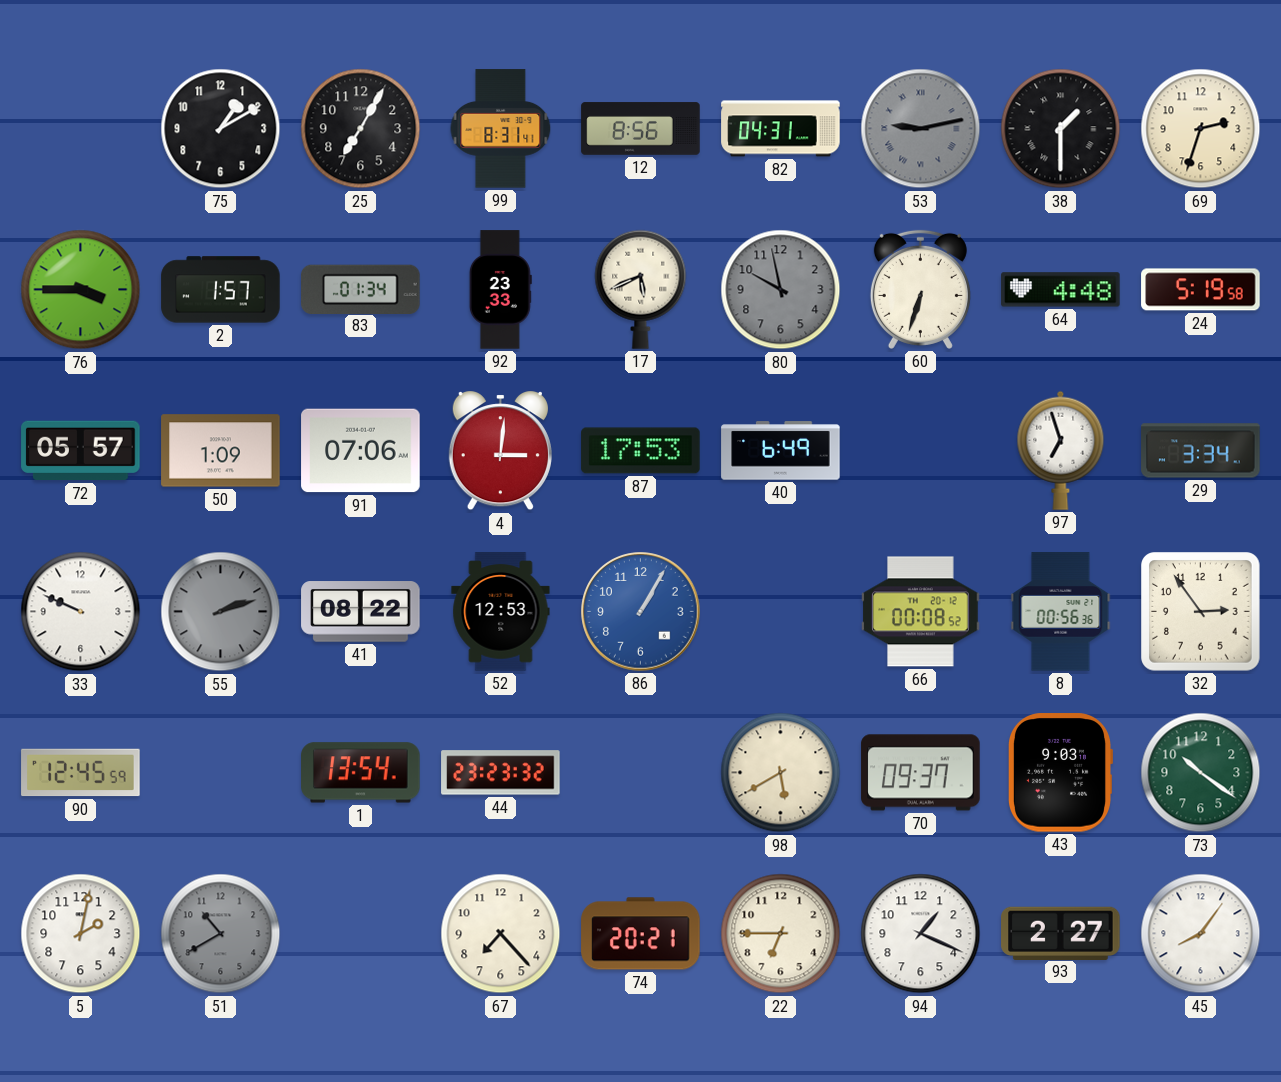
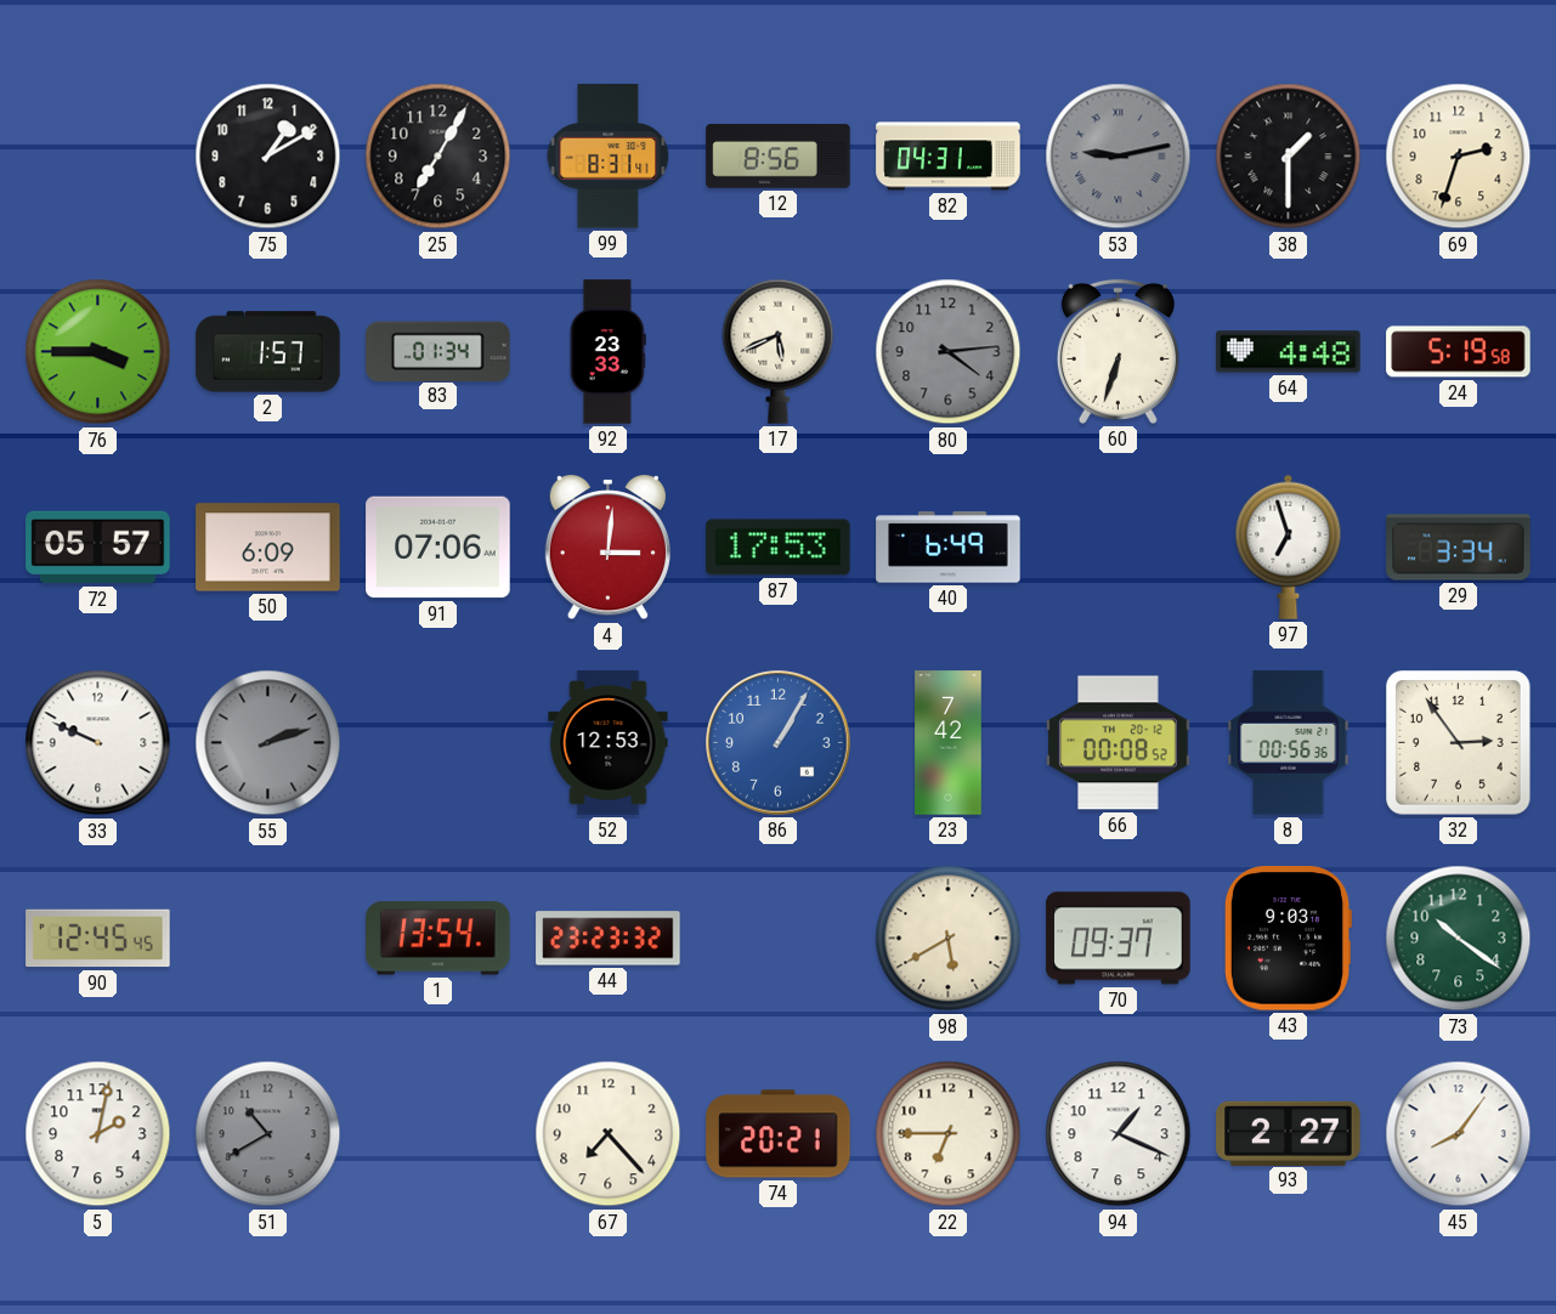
80: 9:58 -> 4:14 (949, 352)
50: 1:09 -> 6:09 (268, 548)
41: 08:22 -> none (361, 612)
23: none -> 7:42 (949, 743)
90: 12:45:59 -> 12:45:45 (98, 939)
